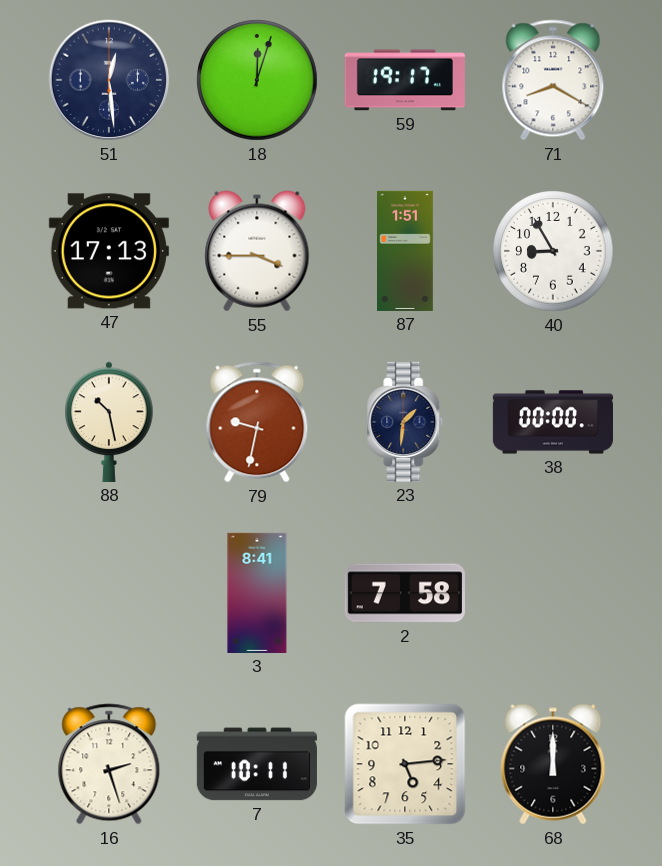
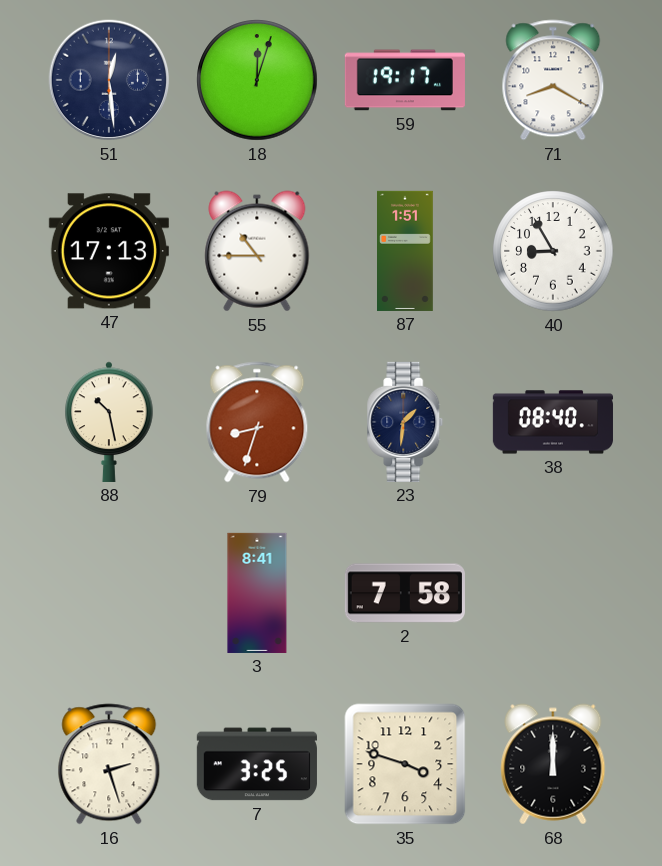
55: 3:45 -> 10:45 (257, 251)
79: 9:32 -> 8:33 (257, 422)
38: 00:00 -> 08:40 (553, 422)
7: 10:11 -> 3:25 (257, 764)
35: 5:14 -> 3:48 (405, 764)
